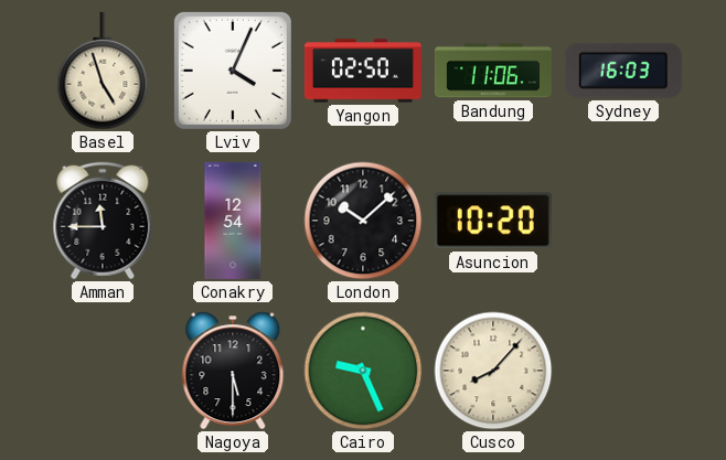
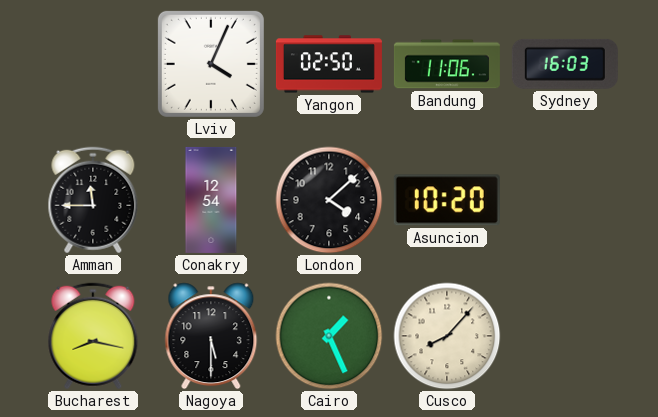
Basel: 4:57 -> none (103, 71)
London: 10:08 -> 4:08 (329, 200)
Bucharest: none -> 8:17 (93, 336)
Cairo: 9:26 -> 1:26 (329, 336)
